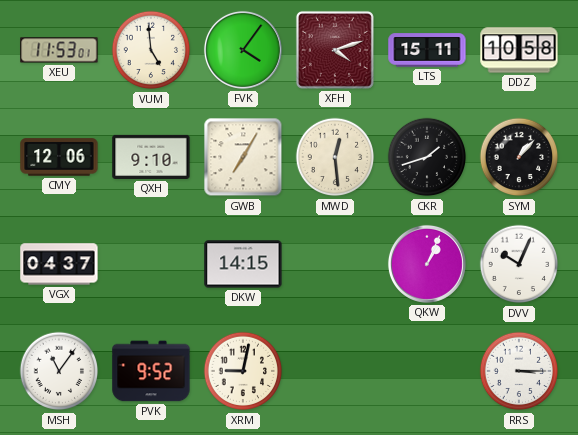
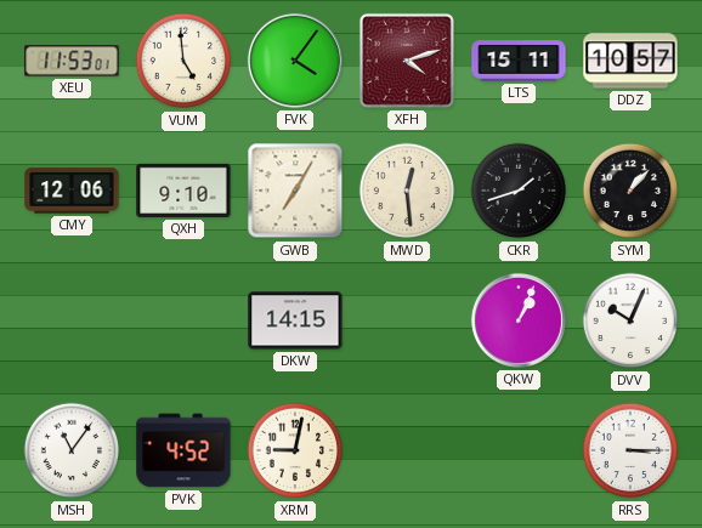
DDZ: 10:58 -> 10:57 (630, 61)
VGX: 04:37 -> none (59, 264)
PVK: 9:52 -> 4:52 (183, 450)
